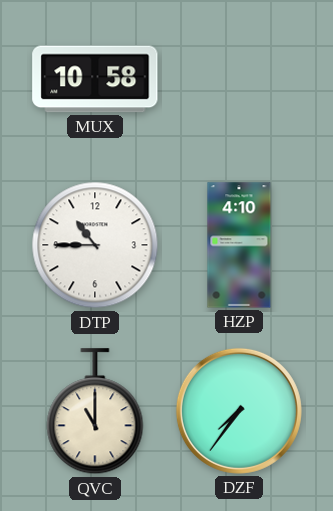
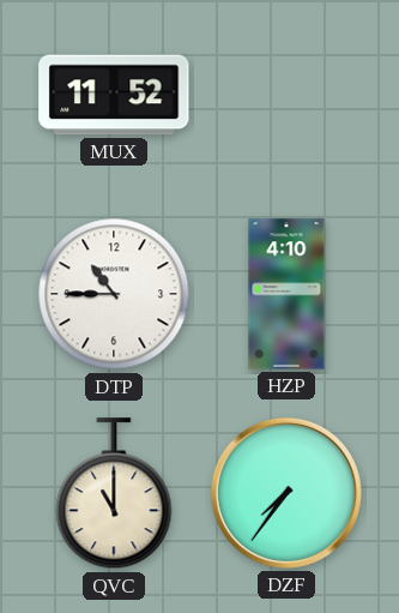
MUX: 10:58 -> 11:52 (114, 95)
